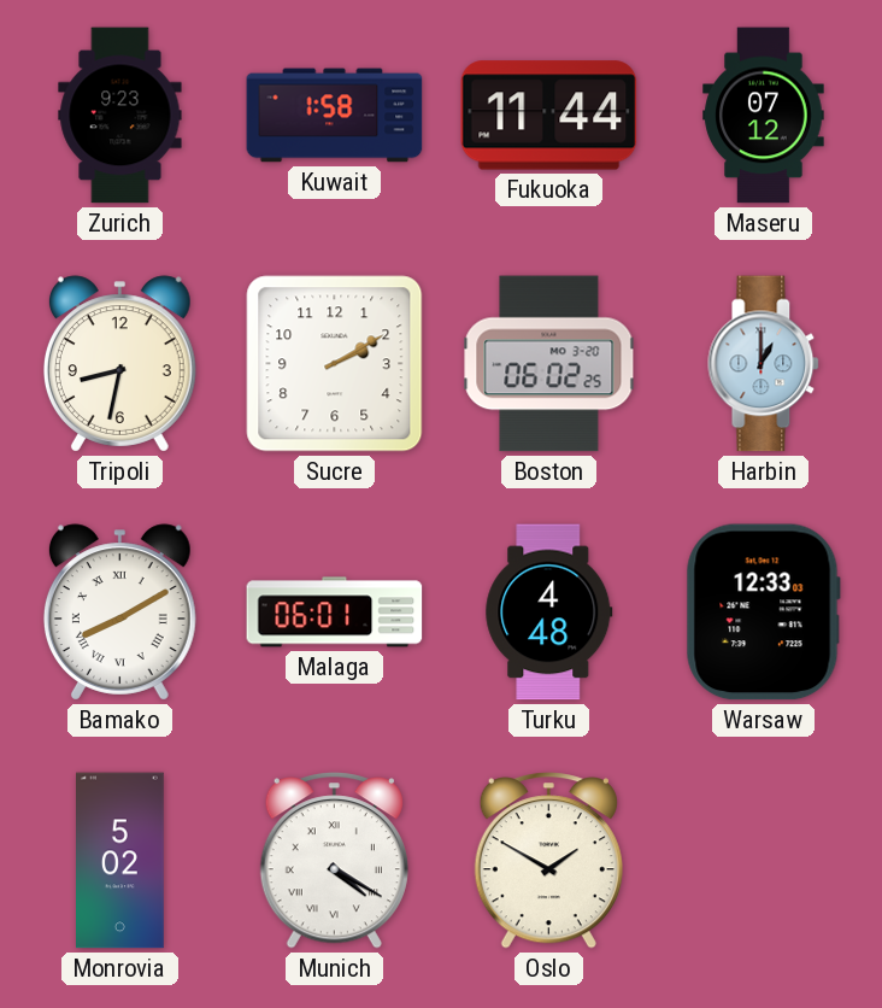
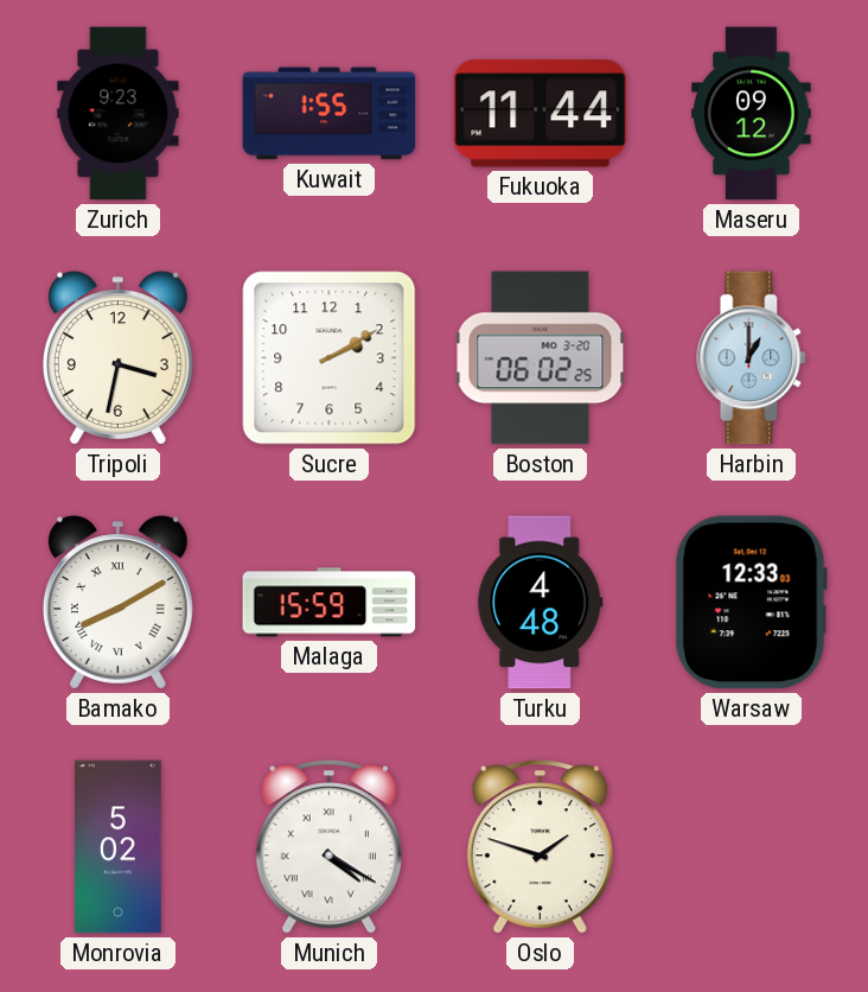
Kuwait: 1:58 -> 1:55 (330, 114)
Maseru: 07:12 -> 09:12 (752, 114)
Tripoli: 8:32 -> 3:32 (117, 358)
Malaga: 06:01 -> 15:59 (330, 603)
Oslo: 1:50 -> 1:48 (540, 847)
